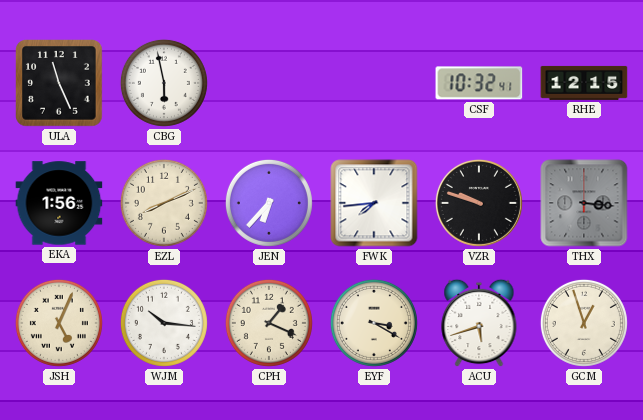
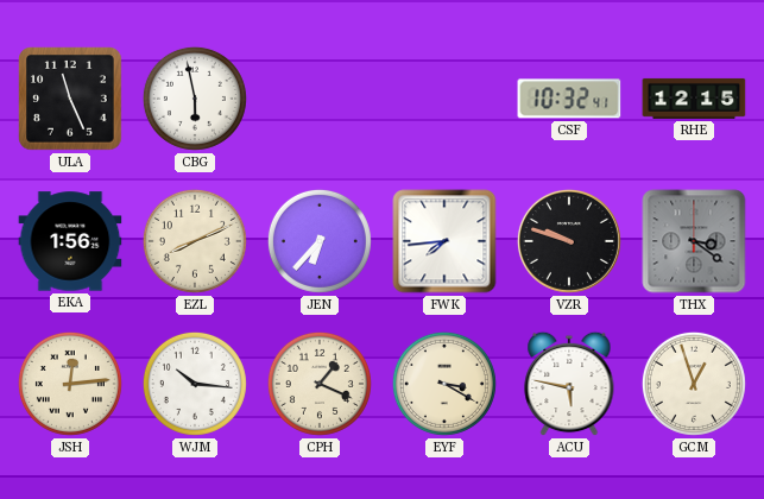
THX: 3:16 -> 3:21 (694, 241)
JSH: 5:04 -> 12:14 (70, 384)
ACU: 5:42 -> 5:47 (569, 384)
